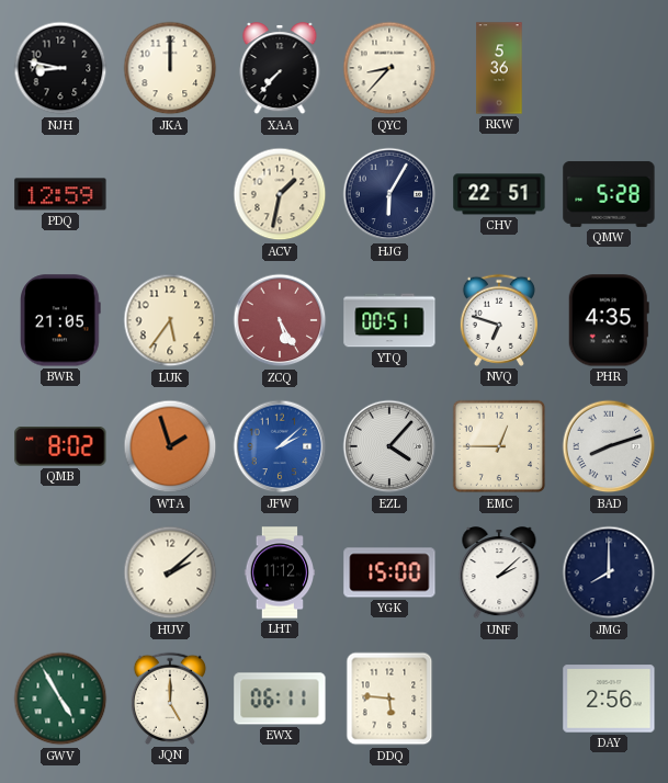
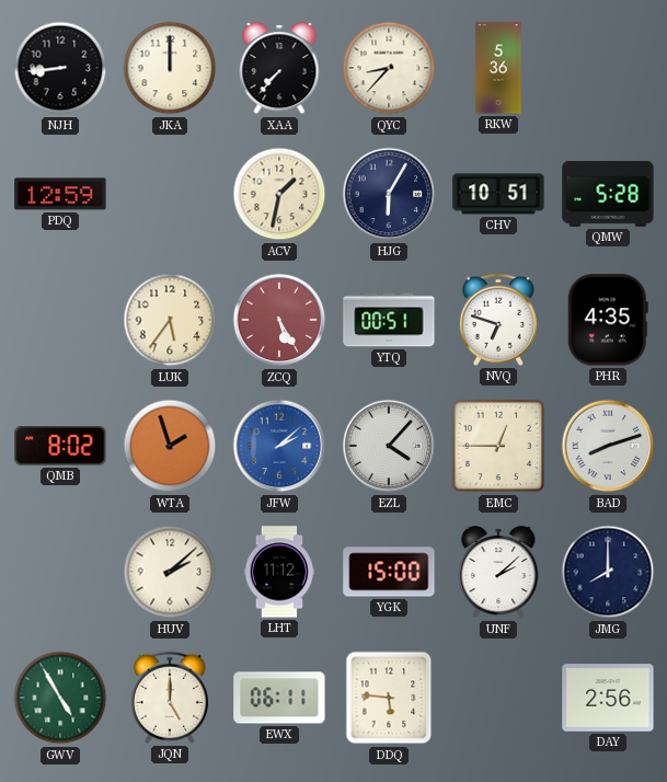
NJH: 8:47 -> 8:44 (60, 68)
CHV: 22:51 -> 10:51 (498, 194)
BWR: 21:05 -> none (61, 320)
